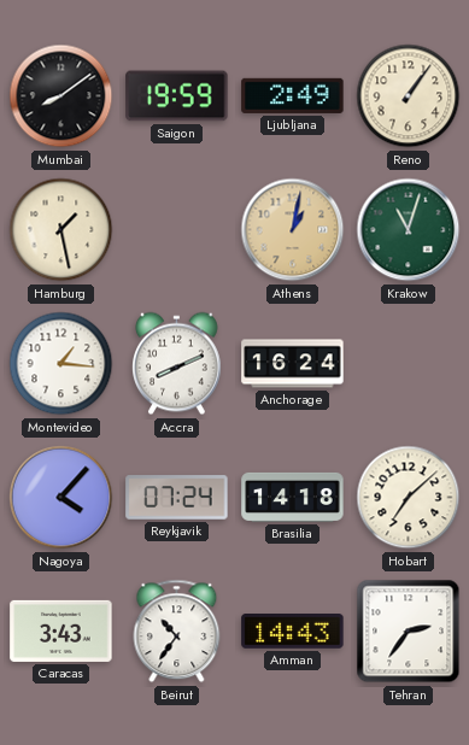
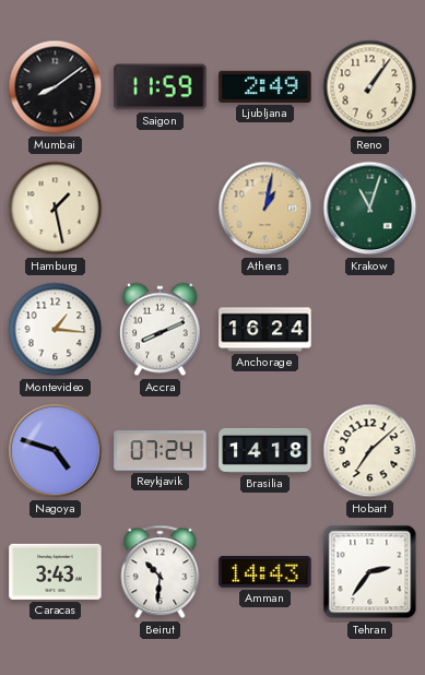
Saigon: 19:59 -> 11:59 (161, 87)
Nagoya: 4:07 -> 4:48 (56, 451)
Beirut: 10:36 -> 10:31 (161, 572)
